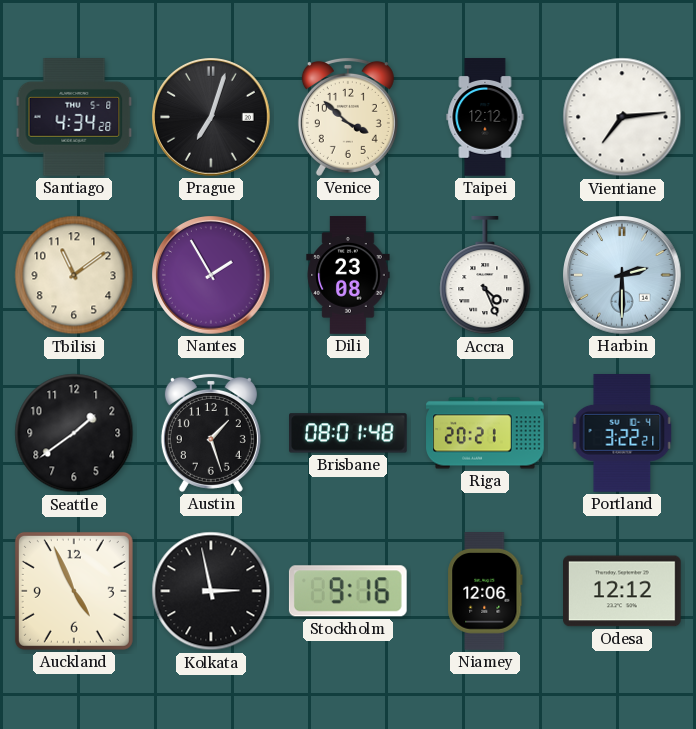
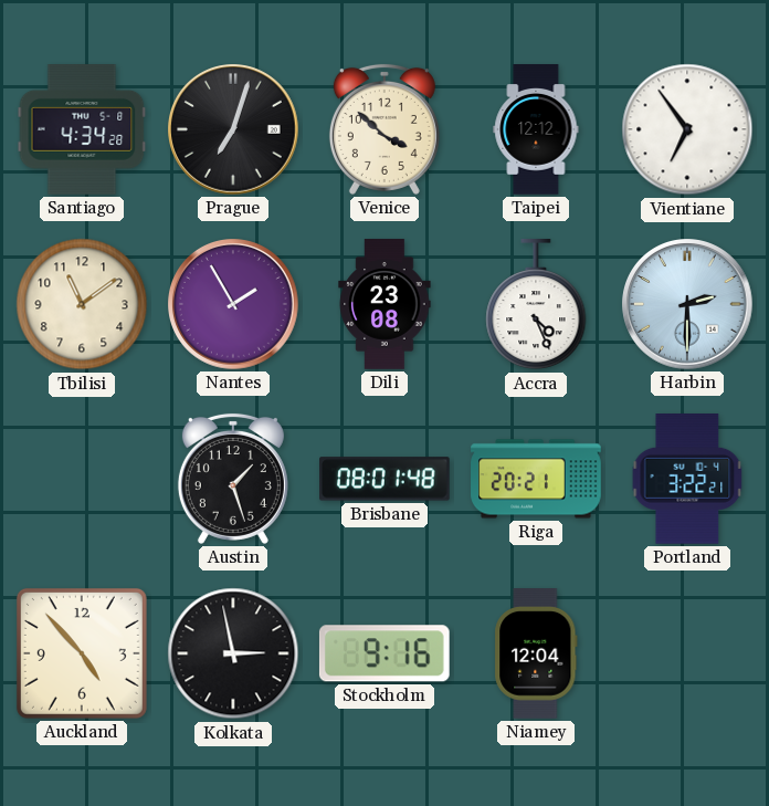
Vientiane: 7:14 -> 6:54 (687, 129)
Seattle: 1:39 -> none (74, 433)
Auckland: 4:56 -> 4:53 (82, 653)
Niamey: 12:06 -> 12:04 (536, 655)
Odesa: 12:12 -> none (623, 591)
